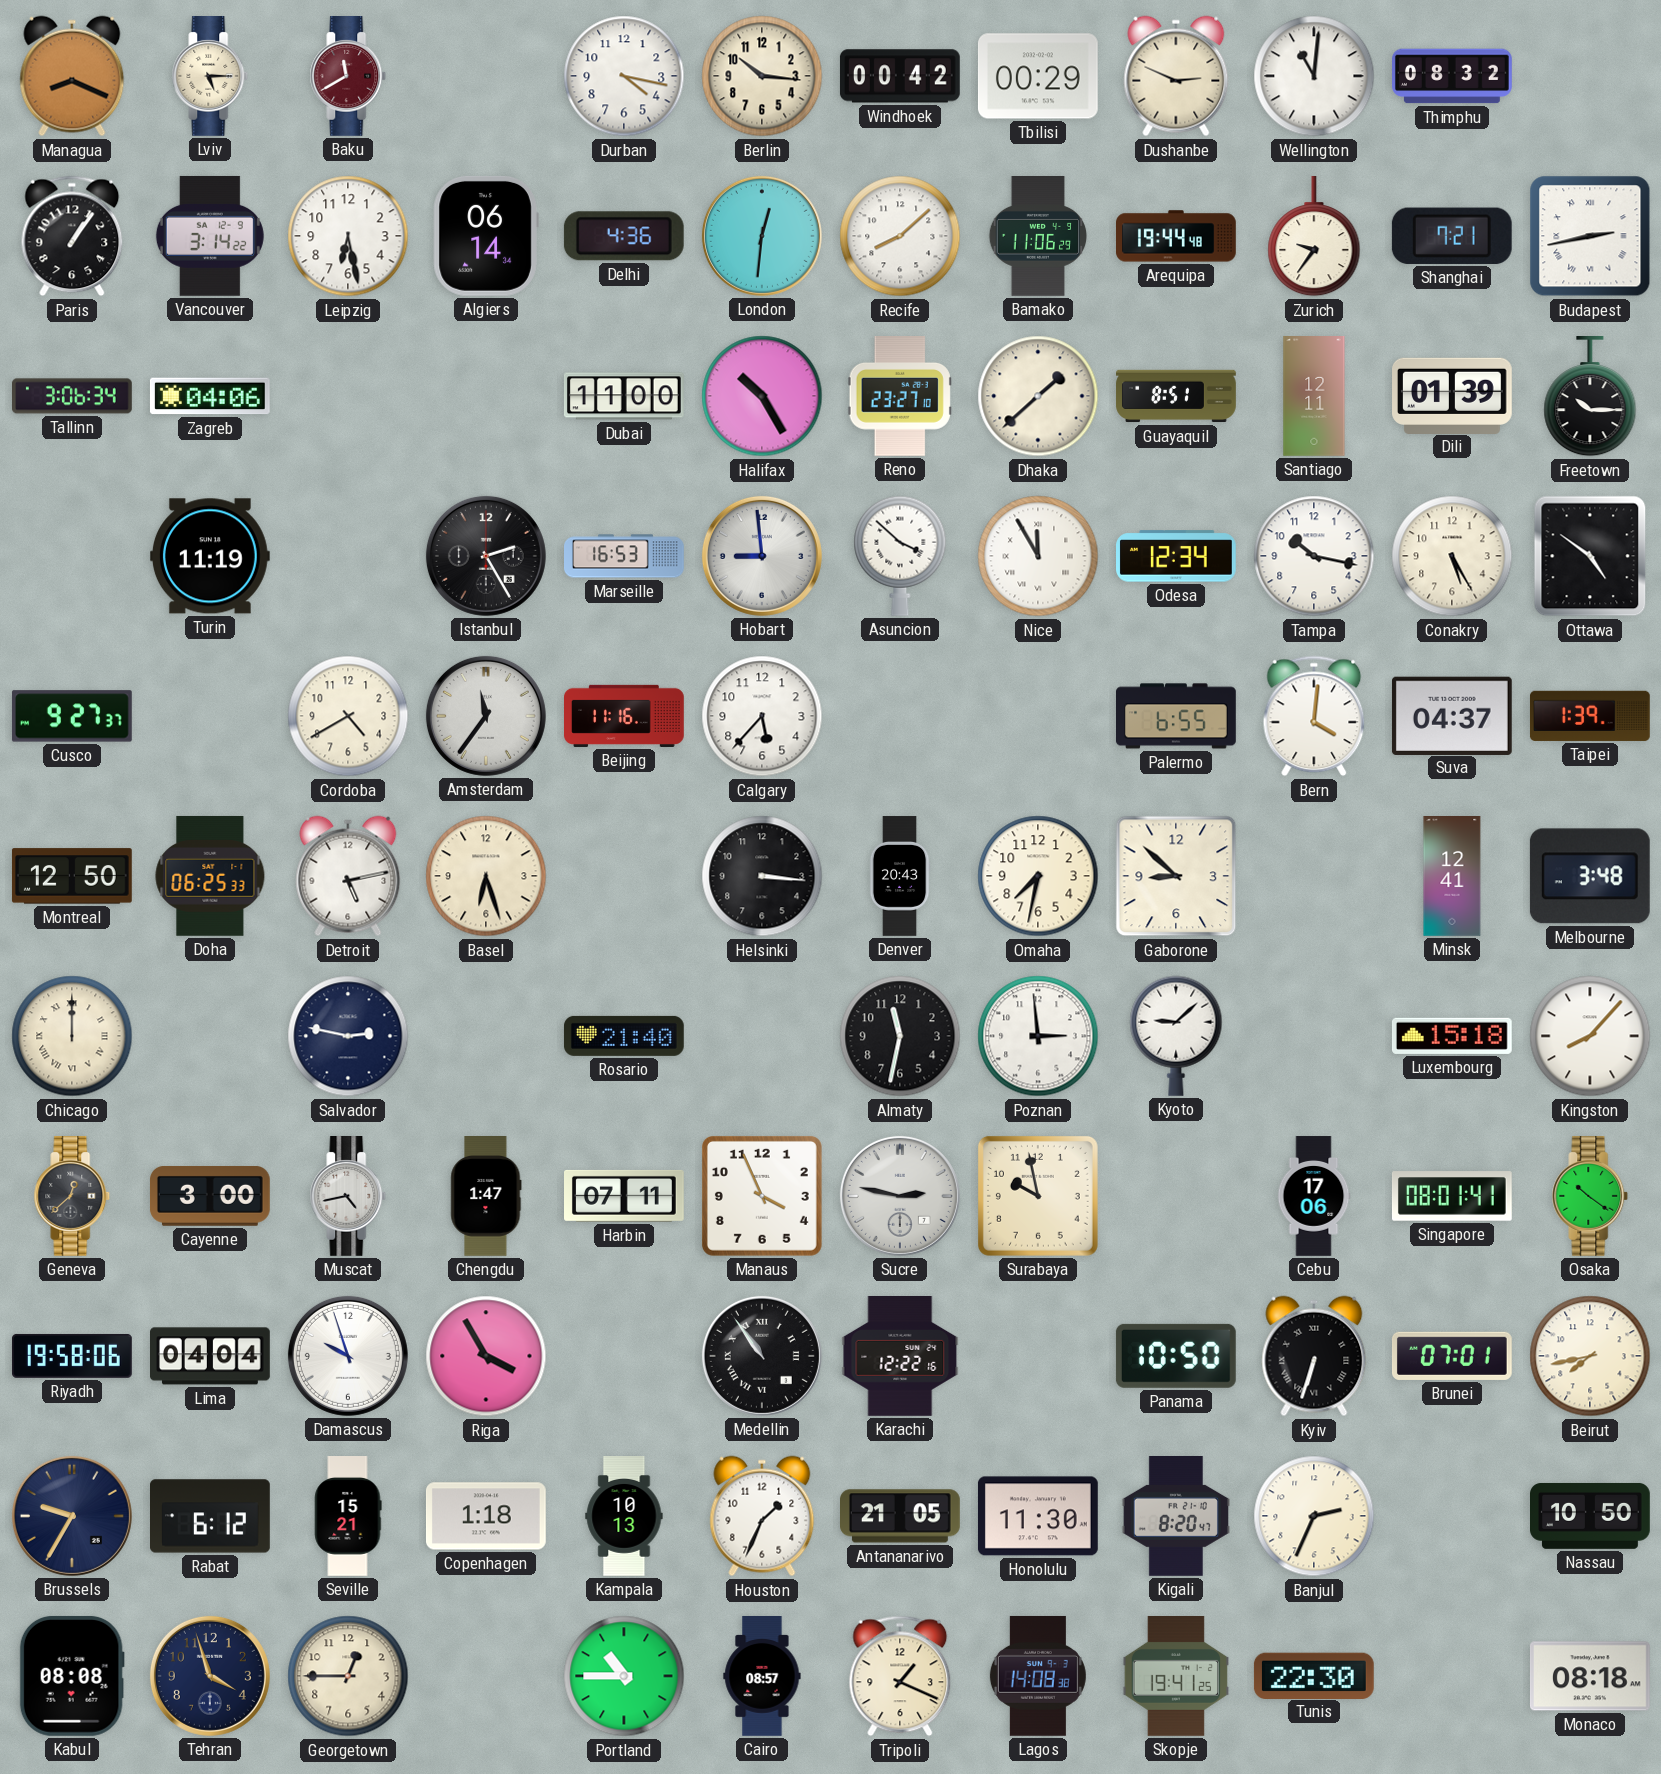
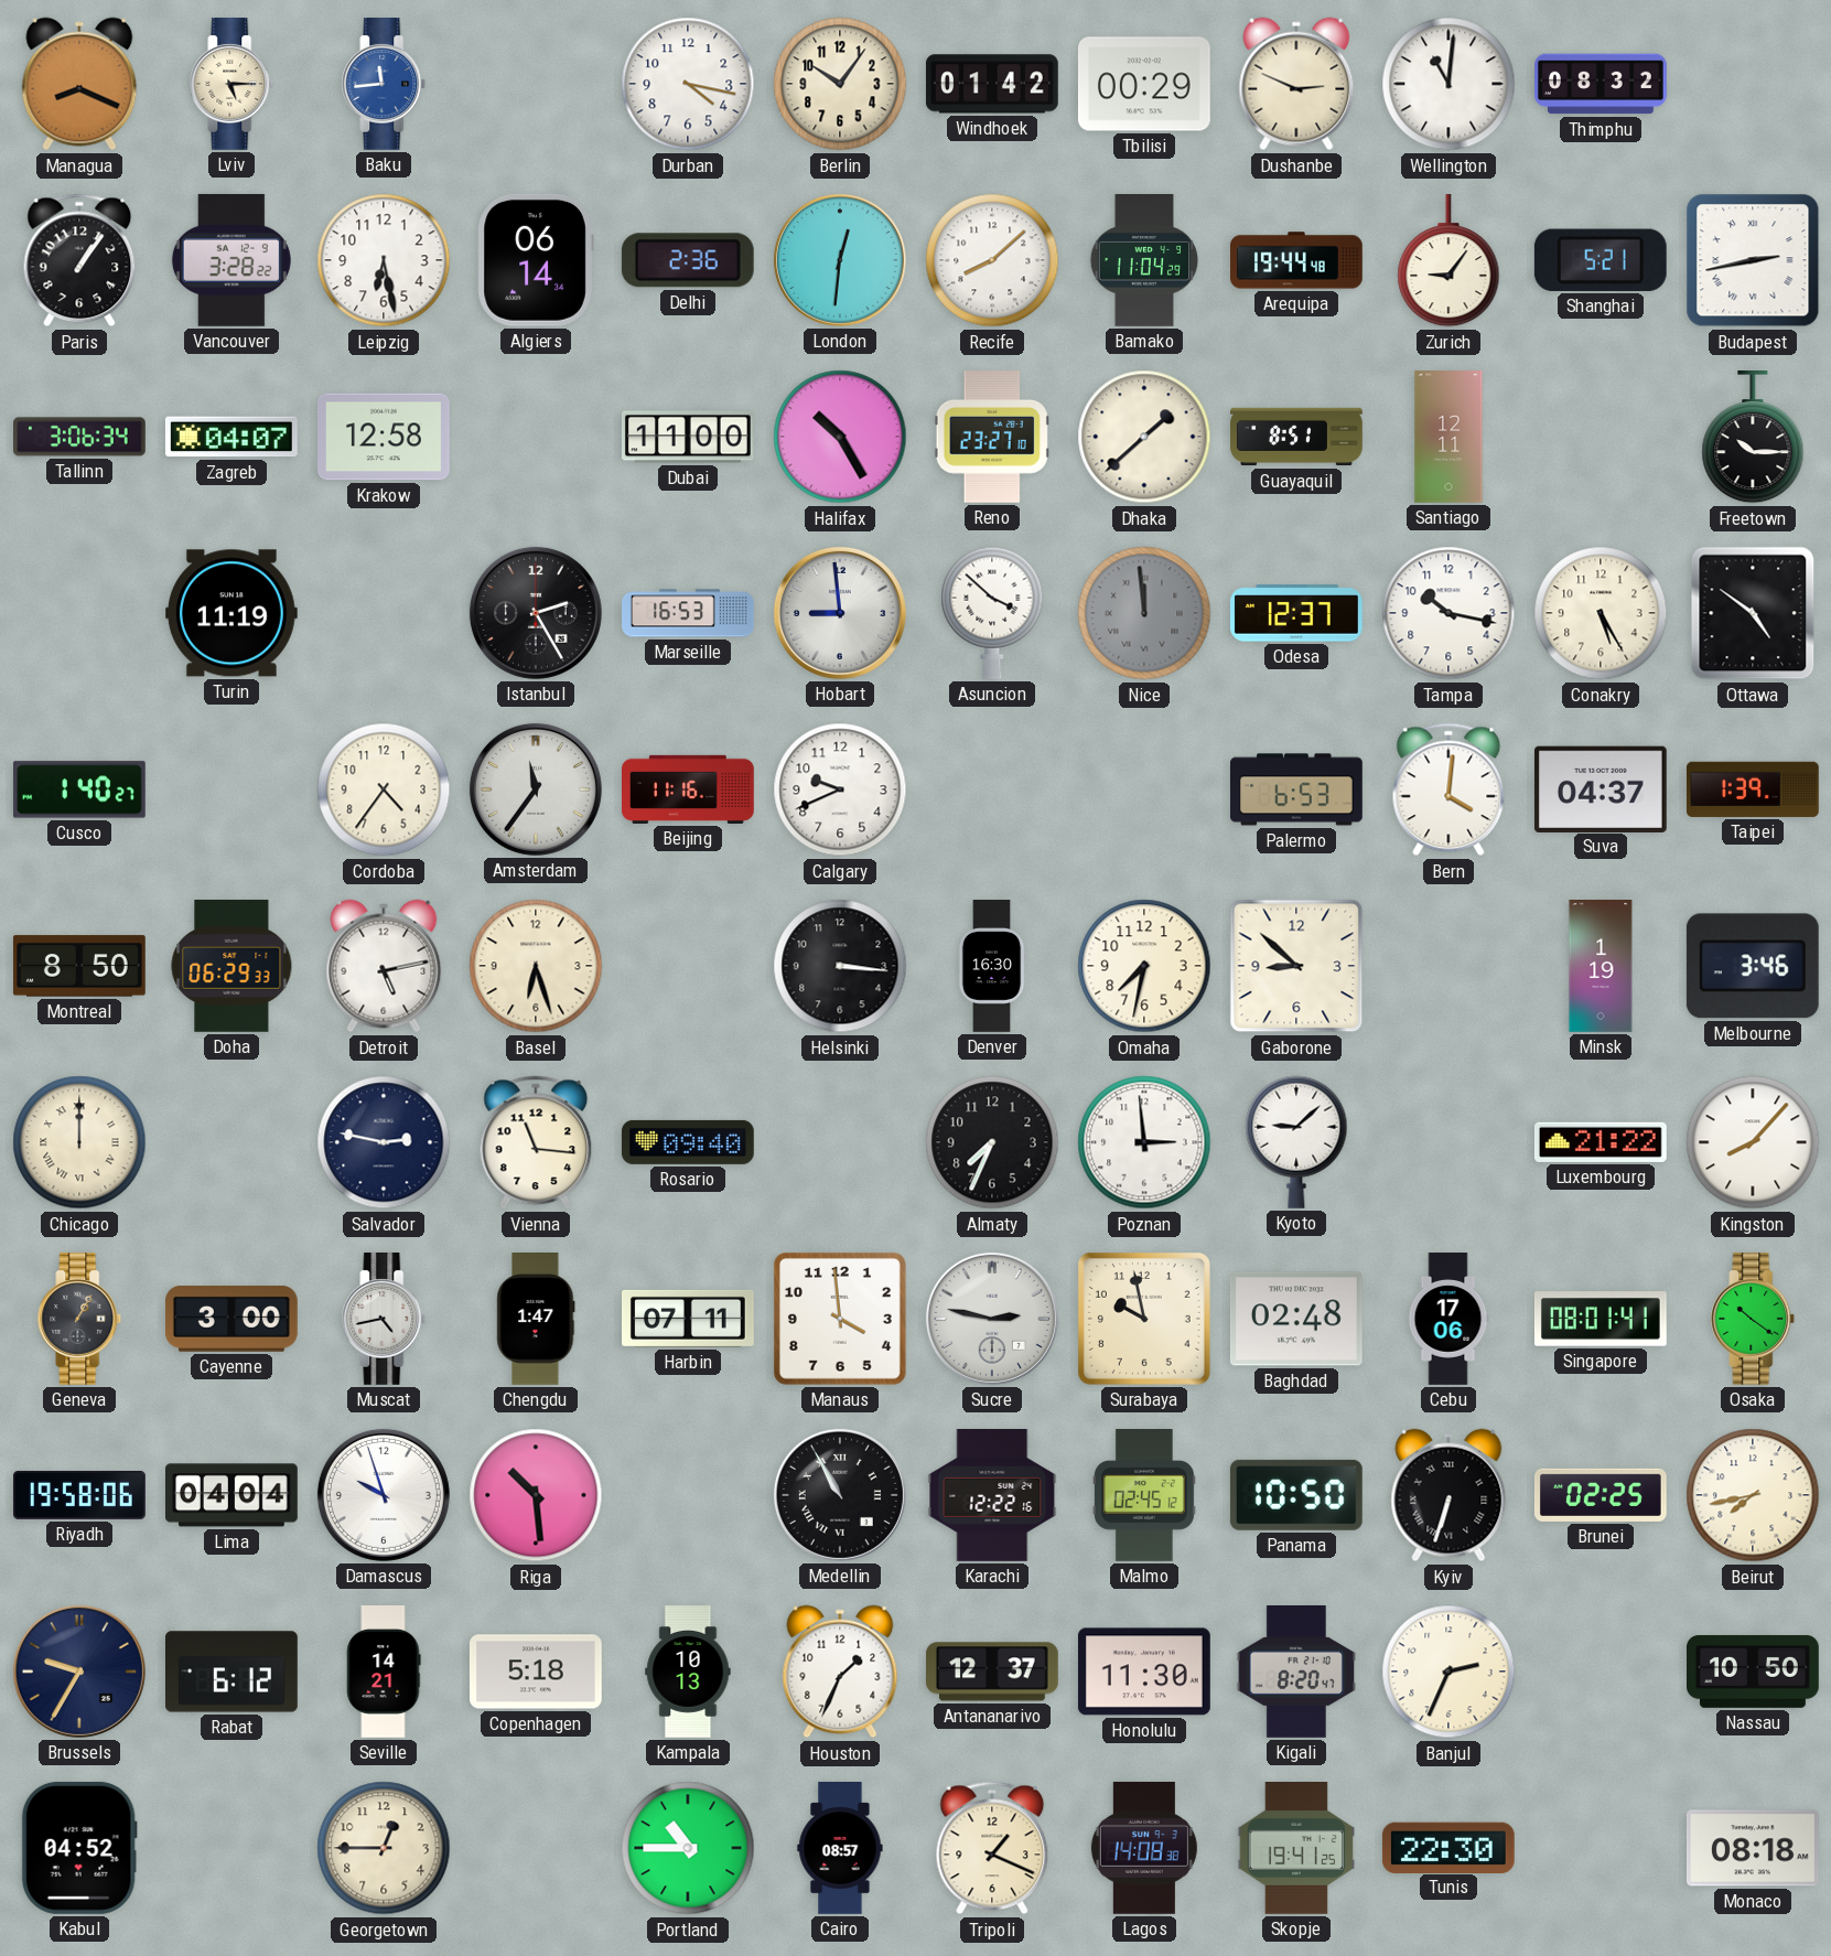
Baku: 11:40 -> 11:44 (384, 85)
Baku dial: burgundy -> blue (384, 85)
Berlin: 10:16 -> 10:06 (840, 84)
Windhoek: 00:42 -> 01:42 (992, 84)
Vancouver: 3:14 -> 3:28 (231, 260)
Delhi: 4:36 -> 2:36 (688, 260)
Bamako: 11:06 -> 11:04 (1144, 261)
Zurich: 9:36 -> 9:06 (1448, 260)
Shanghai: 7:21 -> 5:21 (1601, 260)
Zagreb: 04:06 -> 04:07 (231, 437)
Krakow: none -> 12:58 (385, 437)
Dili: 01:39 -> none (1453, 395)
Nice: 11:55 -> 11:59 (1144, 613)
Nice dial: white -> grey (1144, 613)
Odesa: 12:34 -> 12:37 (1297, 613)
Cusco: 9:27 -> 1:40 (79, 789)
Cordoba: 4:40 -> 4:36 (384, 789)
Calgary: 5:37 -> 9:41 (840, 789)
Palermo: 6:55 -> 6:53 (1297, 789)
Montreal: 12:50 -> 8:50 (79, 966)
Doha: 06:25 -> 06:29 (231, 966)
Denver: 20:43 -> 16:30 (992, 966)
Minsk: 12:41 -> 1:19 (1601, 966)
Melbourne: 3:48 -> 3:46 (1753, 966)
Vienna: none -> 11:16 (536, 1142)
Rosario: 21:40 -> 09:40 (688, 1142)
Almaty: 11:32 -> 7:34 (992, 1142)
Luxembourg: 15:18 -> 21:22 (1601, 1142)
Geneva: 12:38 -> 1:05 (79, 1320)
Manaus: 3:56 -> 3:59 (840, 1319)
Baghdad: none -> 02:48 (1296, 1319)
Riga: 3:55 -> 10:29 (536, 1495)
Medellin: 10:54 -> 10:55 (840, 1495)
Malmo: none -> 02:45 (1144, 1496)
Brunei: 07:01 -> 02:25 (1601, 1495)
Seville: 15:21 -> 14:21 (384, 1673)
Copenhagen: 1:18 -> 5:18 (536, 1672)
Antananarivo: 21:05 -> 12:37 (993, 1672)
Kabul: 08:08 -> 04:52 (79, 1848)
Tehran: 3:57 -> none (210, 1676)
